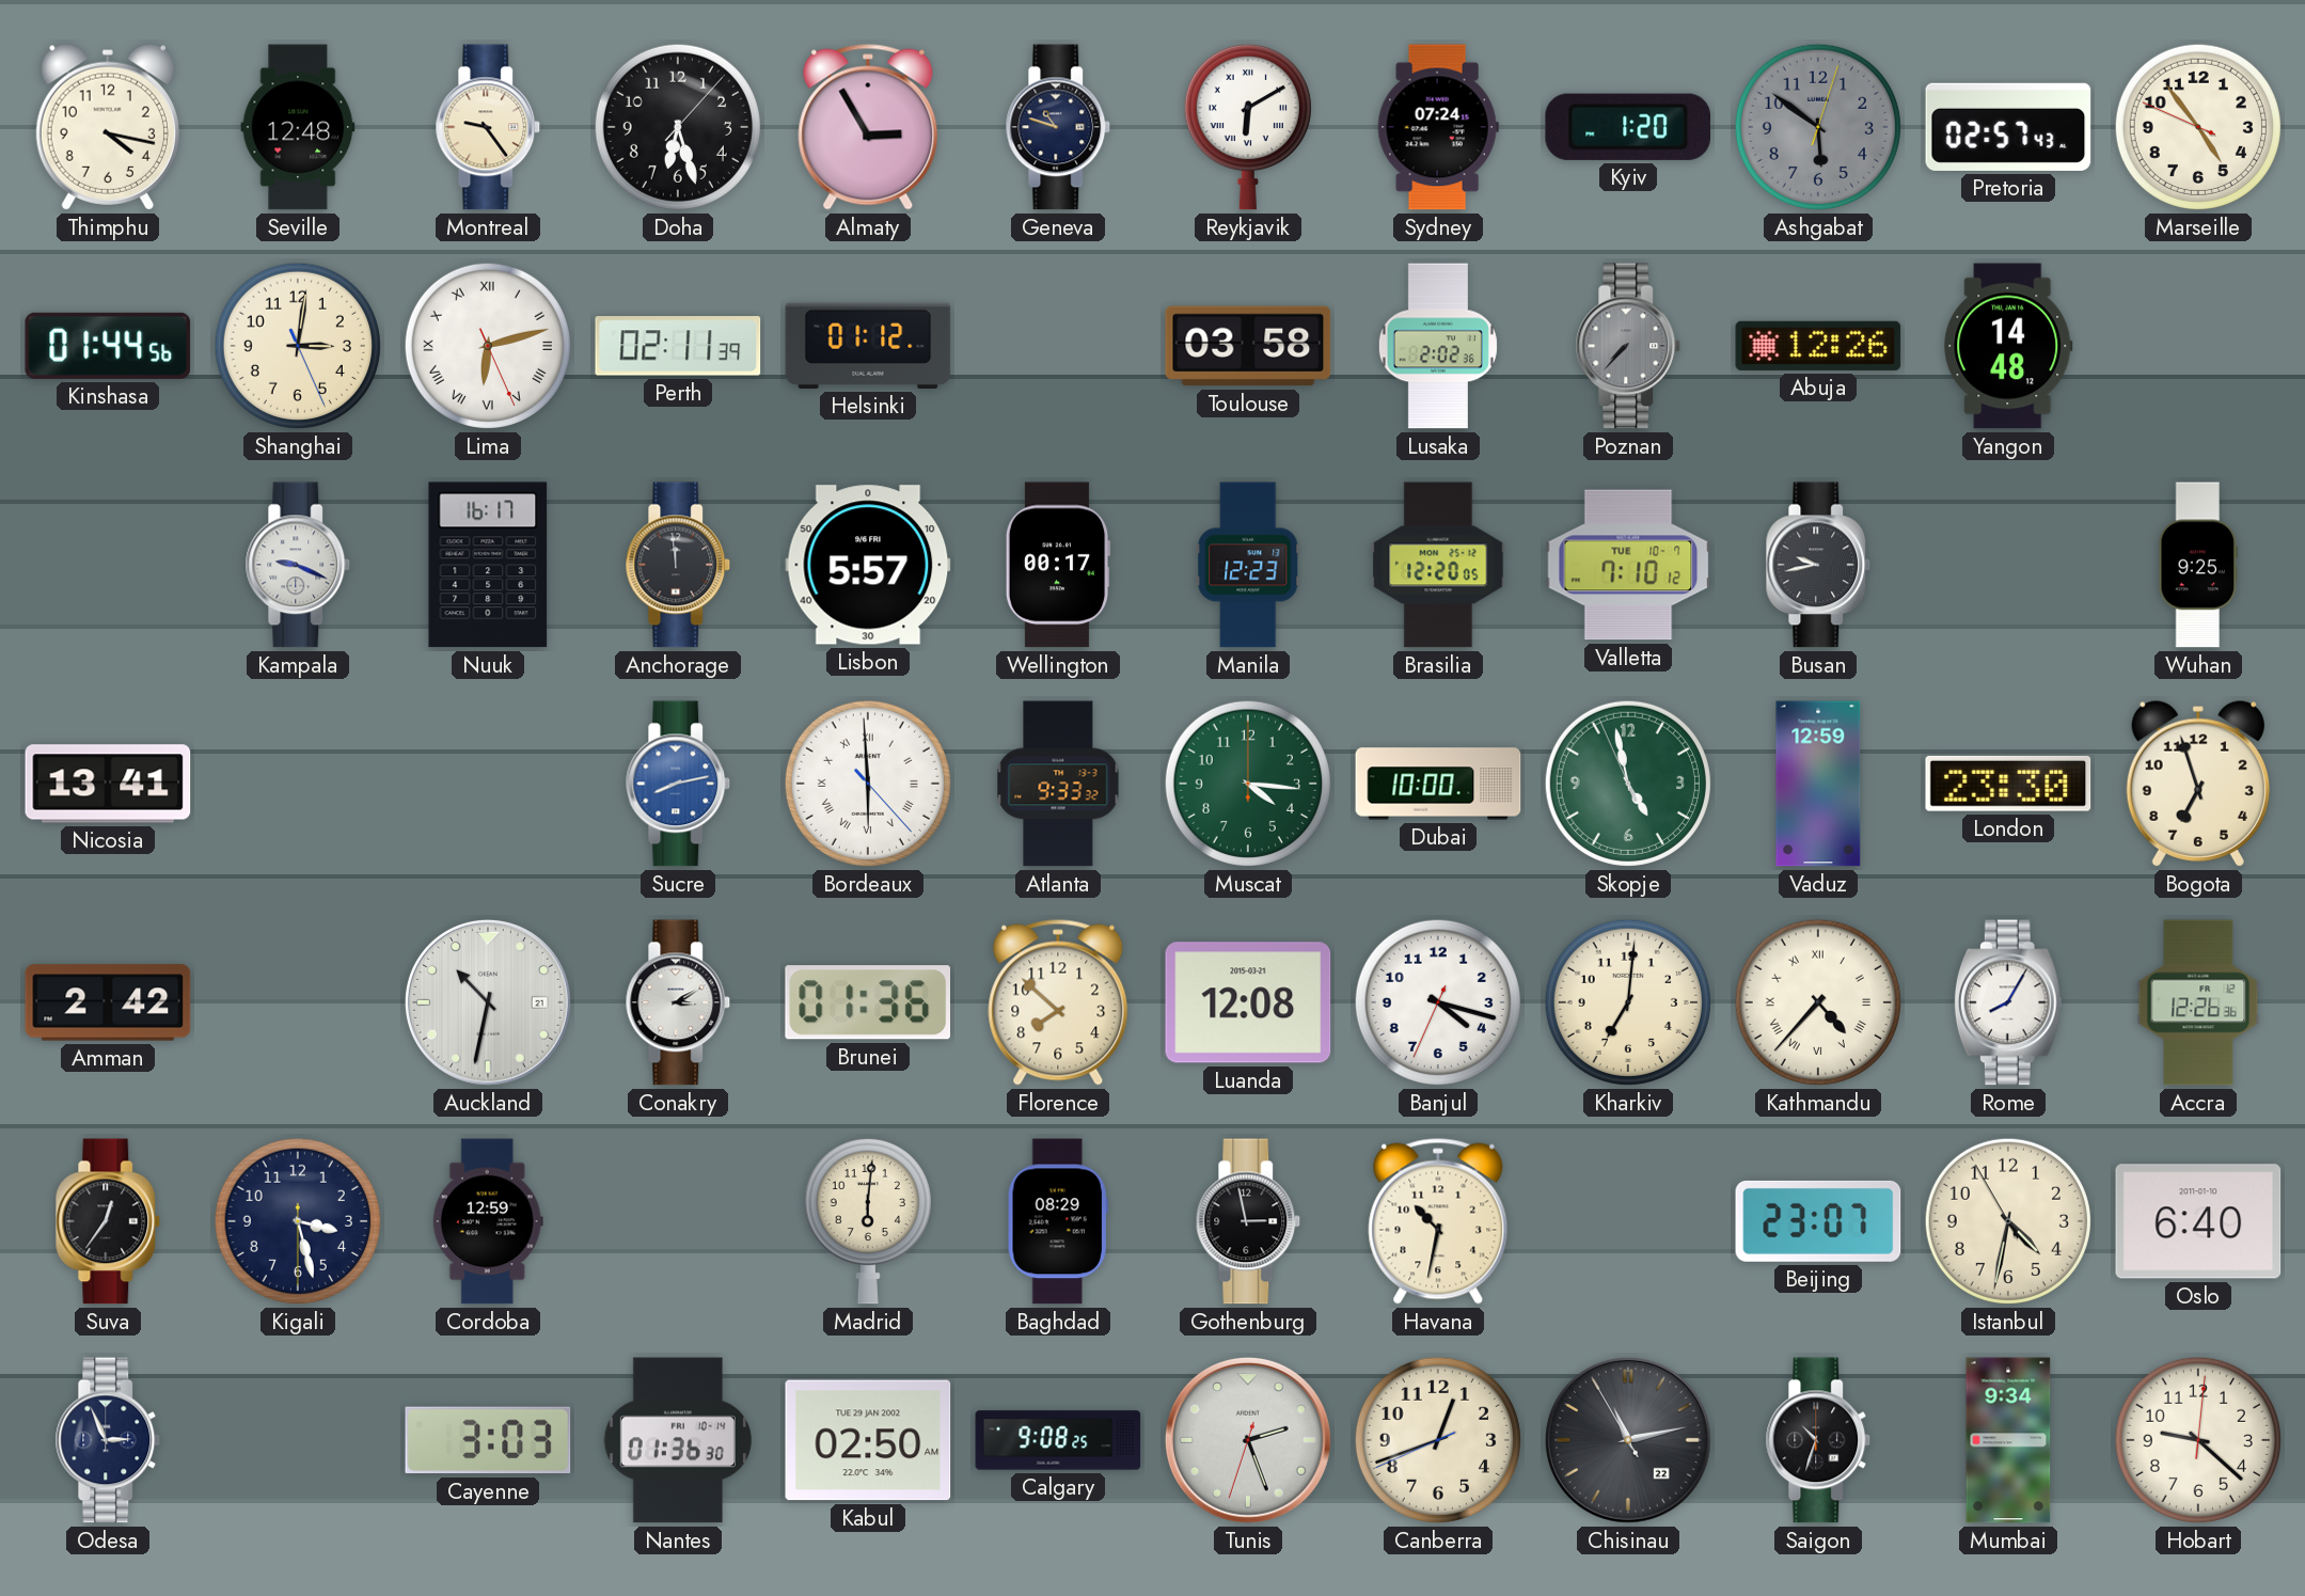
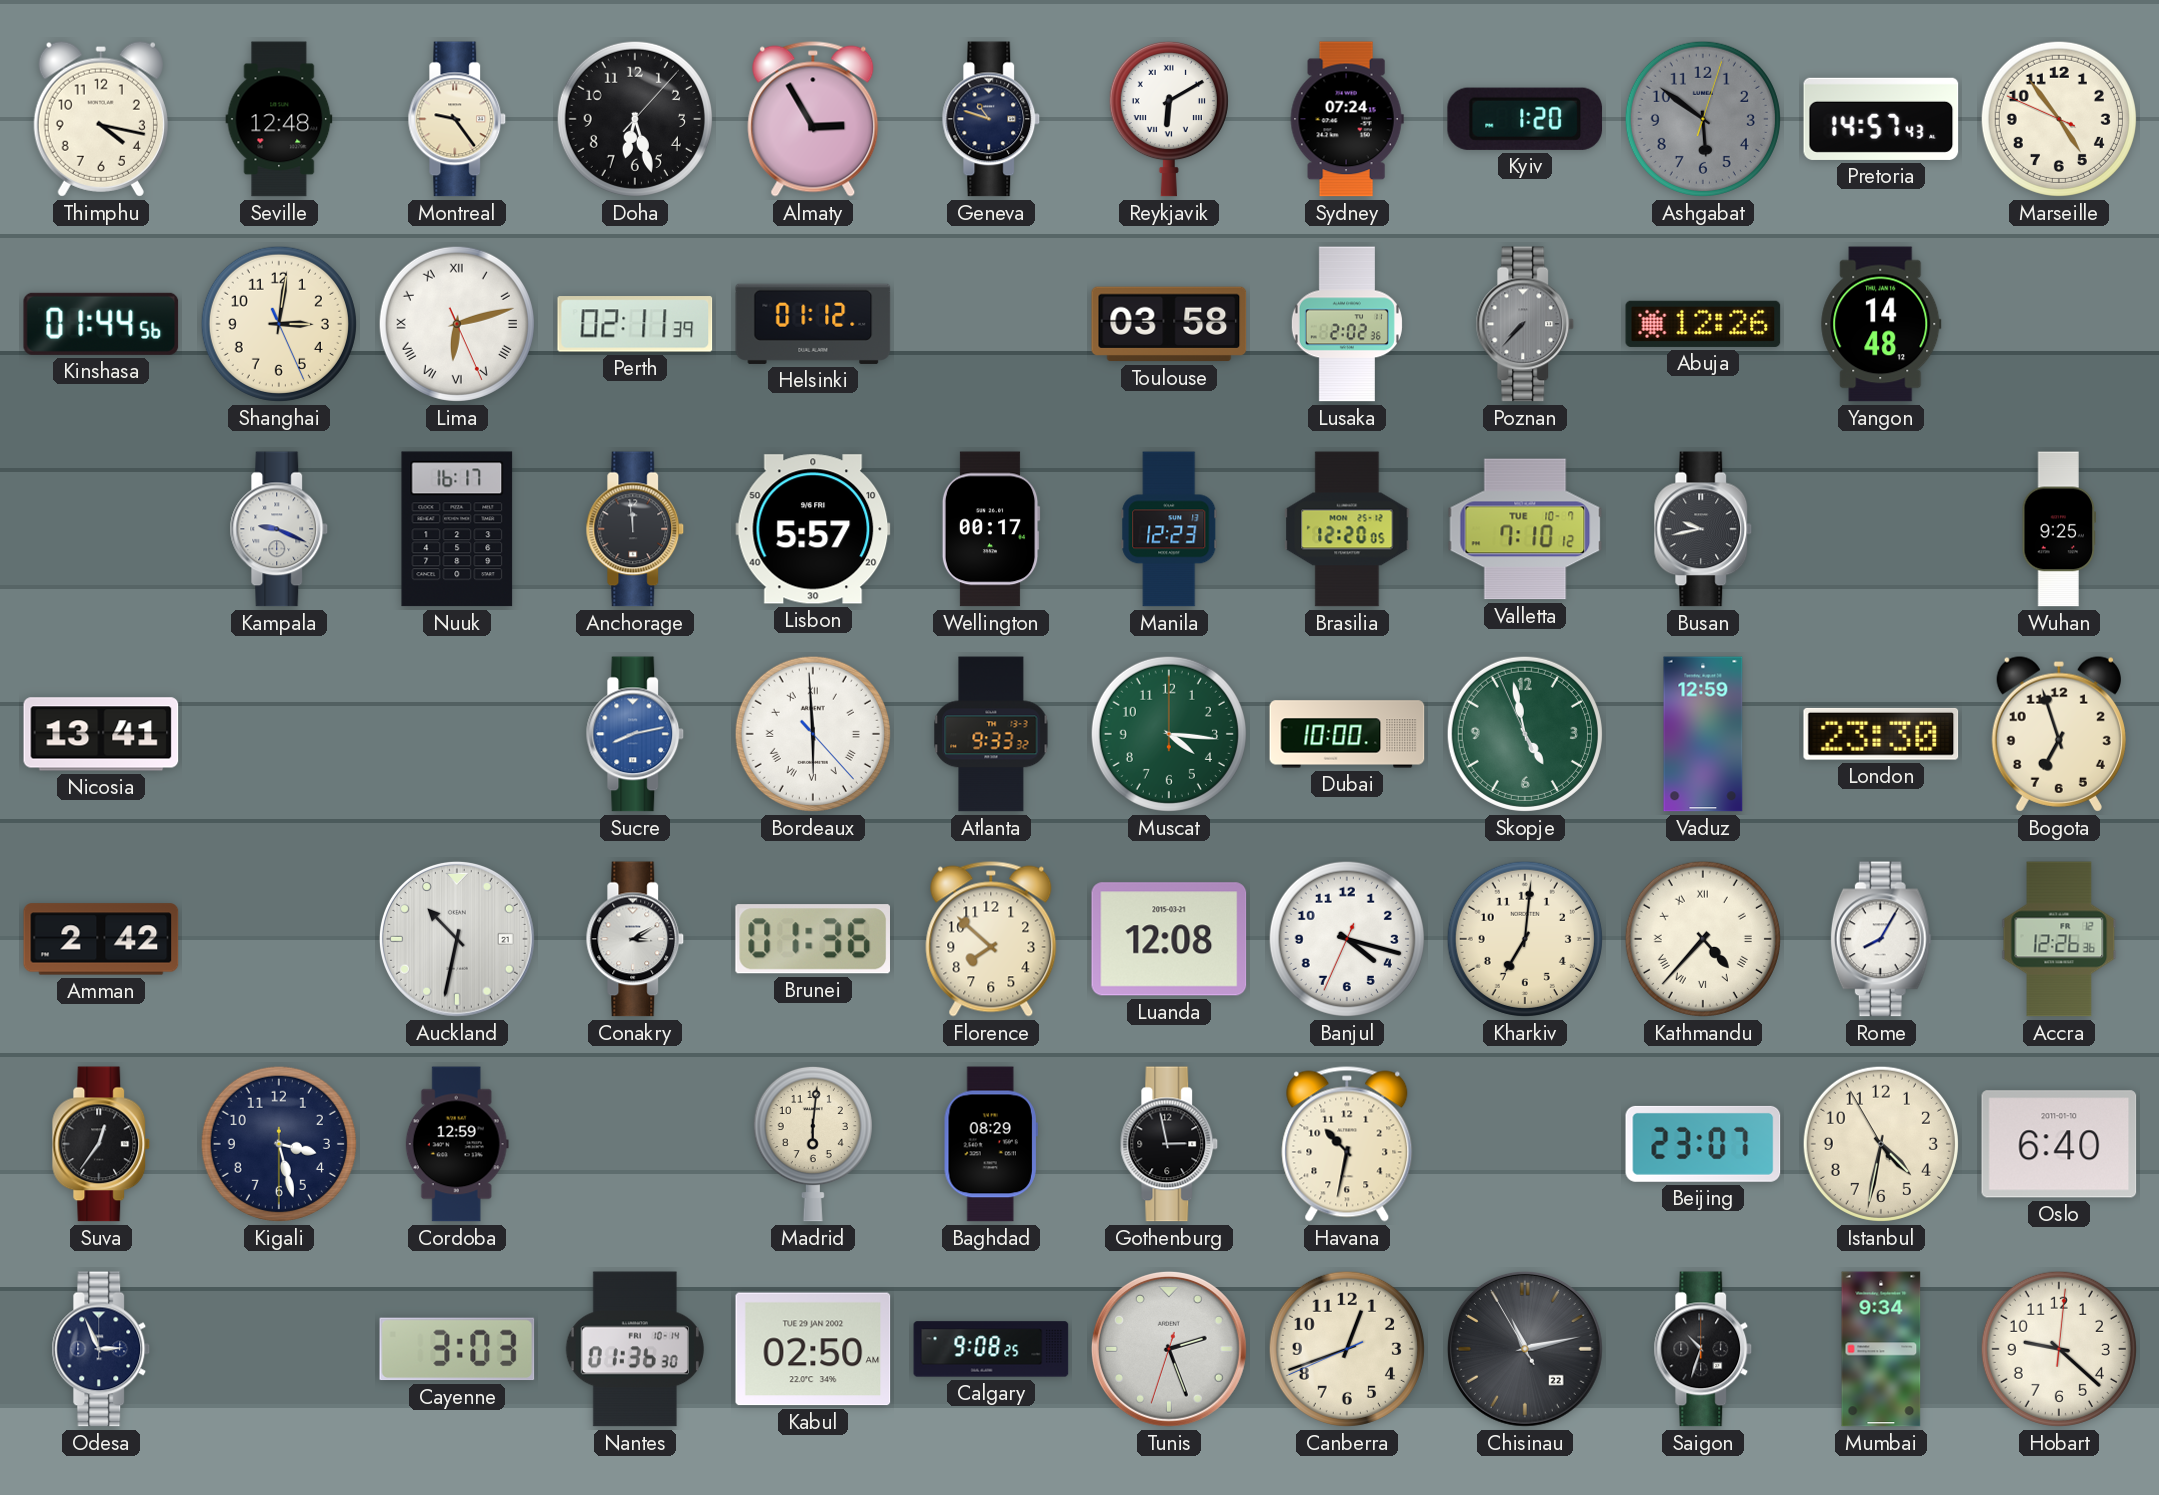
Pretoria: 02:57 -> 14:57 (1881, 119)
